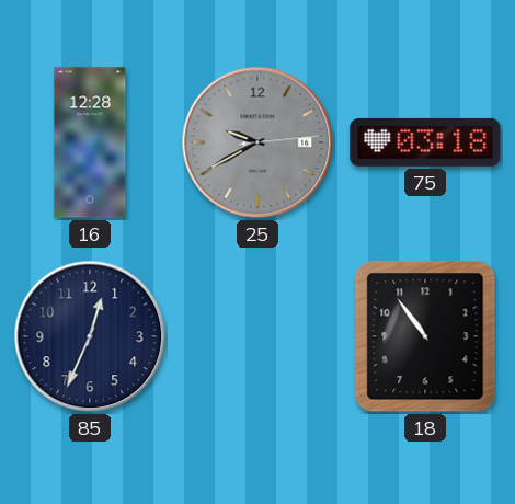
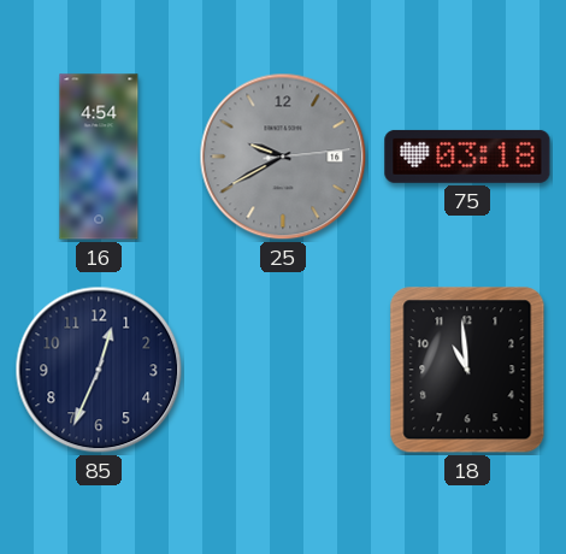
16: 12:28 -> 4:54 (99, 157)
18: 10:54 -> 10:59 (467, 370)
